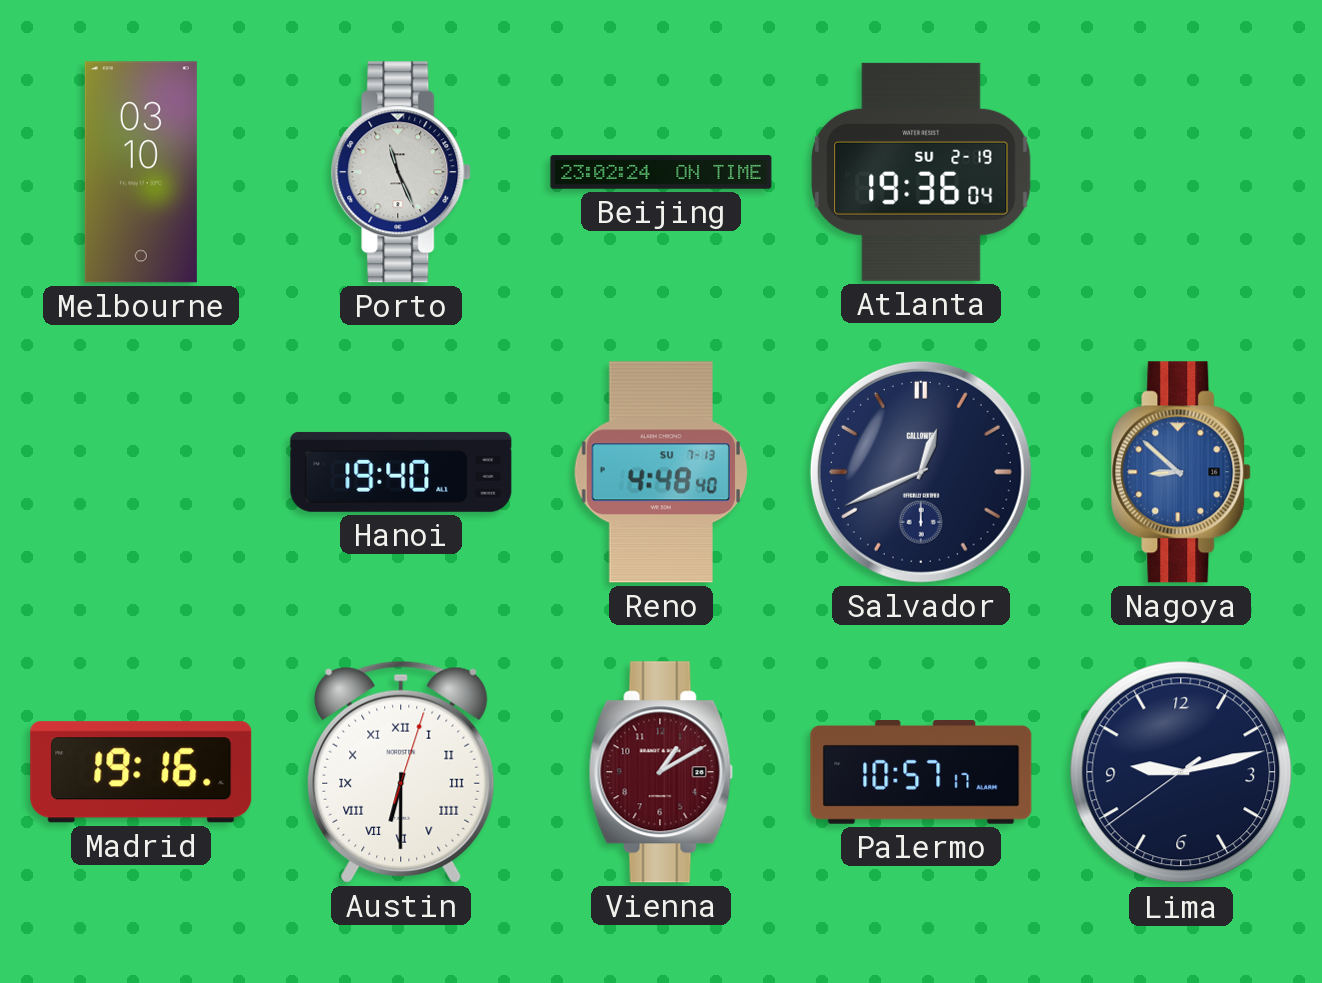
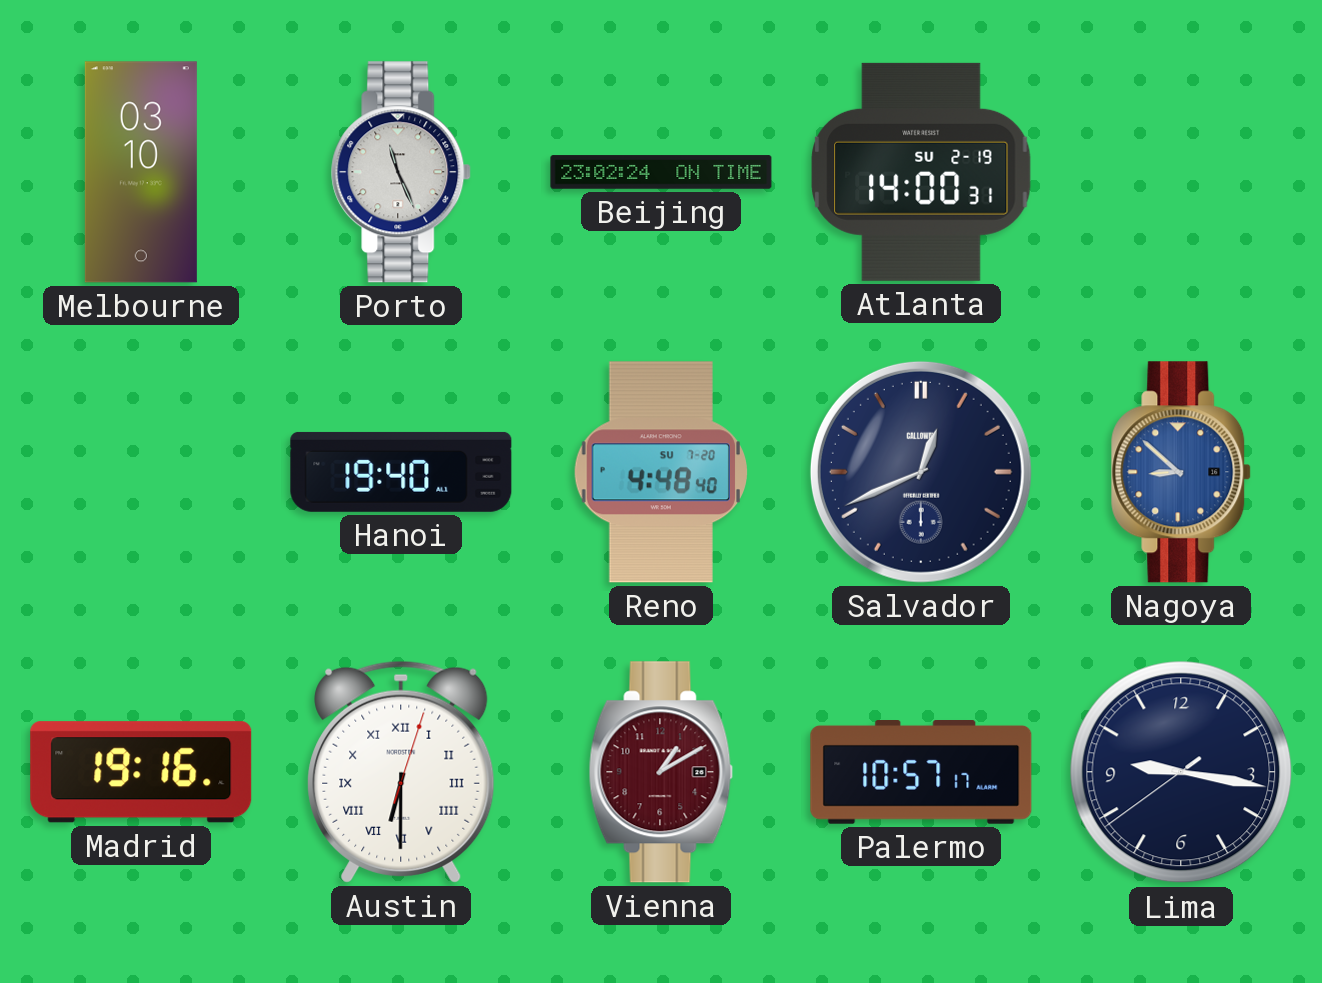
Atlanta: 19:36 -> 14:00 (921, 172)
Reno date: SU 7-13 -> SU 7-20 (660, 472)
Lima: 9:12 -> 9:16 (1181, 772)
